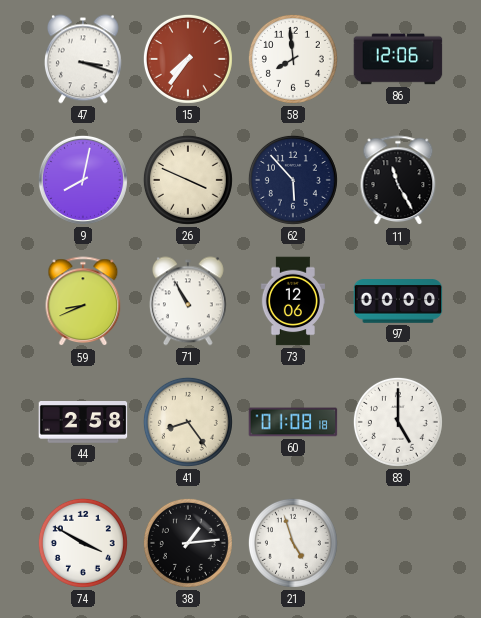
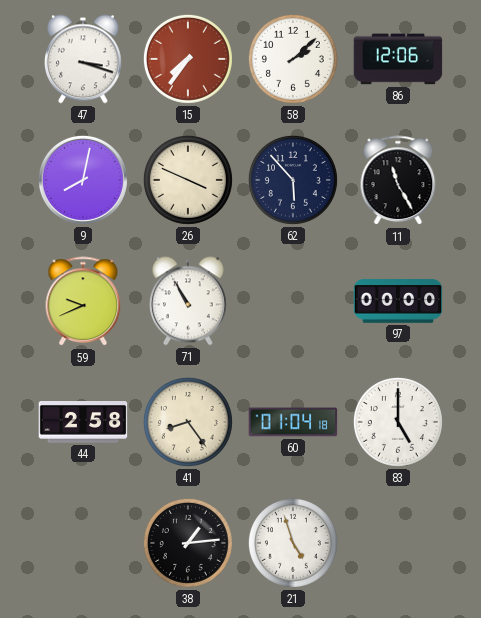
58: 7:59 -> 2:08 (293, 59)
59: 8:41 -> 9:41 (83, 302)
73: 12:06 -> none (292, 301)
60: 01:08 -> 01:04 (293, 422)
74: 3:50 -> none (83, 543)
